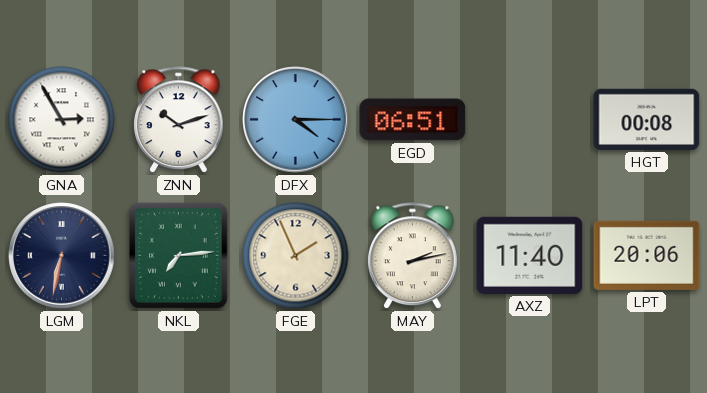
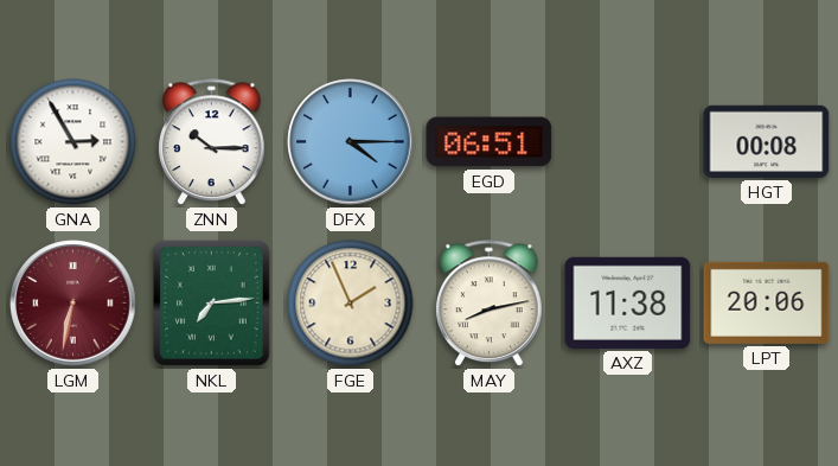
ZNN: 10:12 -> 10:15 (212, 142)
LGM dial: navy -> burgundy (73, 304)
MAY: 2:13 -> 8:13 (490, 304)
AXZ: 11:40 -> 11:38 (628, 302)
